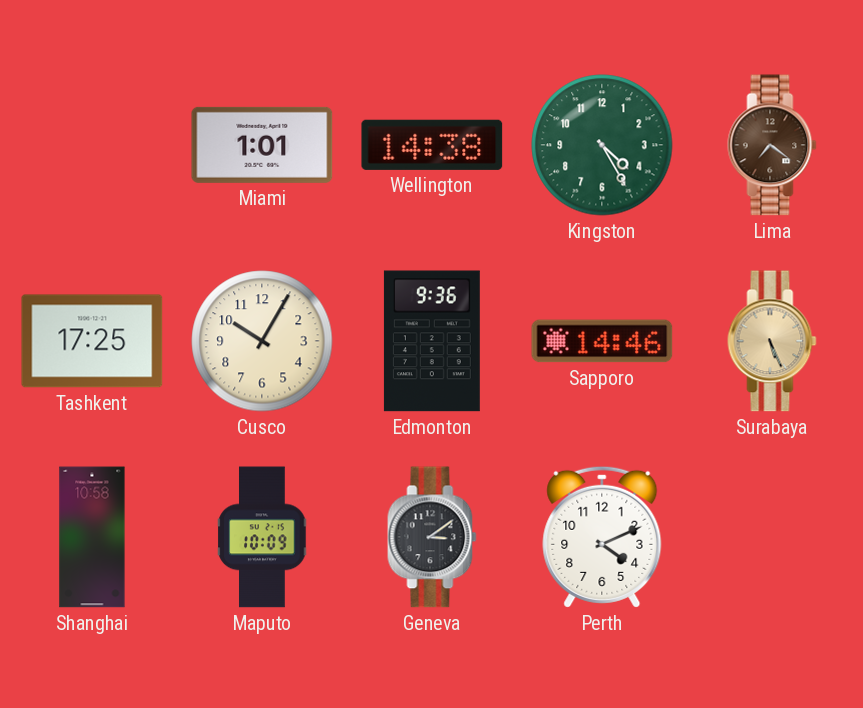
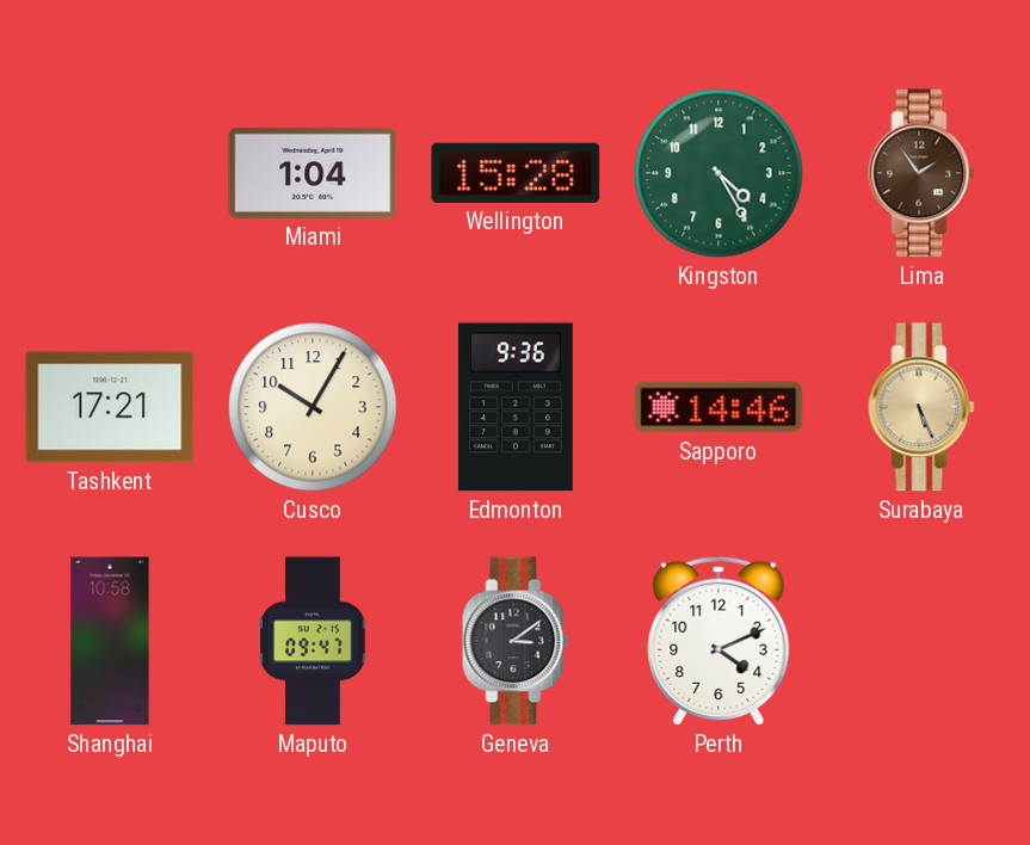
Miami: 1:01 -> 1:04 (313, 173)
Wellington: 14:38 -> 15:28 (516, 173)
Lima: 7:21 -> 1:54 (921, 173)
Tashkent: 17:25 -> 17:21 (110, 407)
Maputo: 10:09 -> 09:47 (313, 641)
